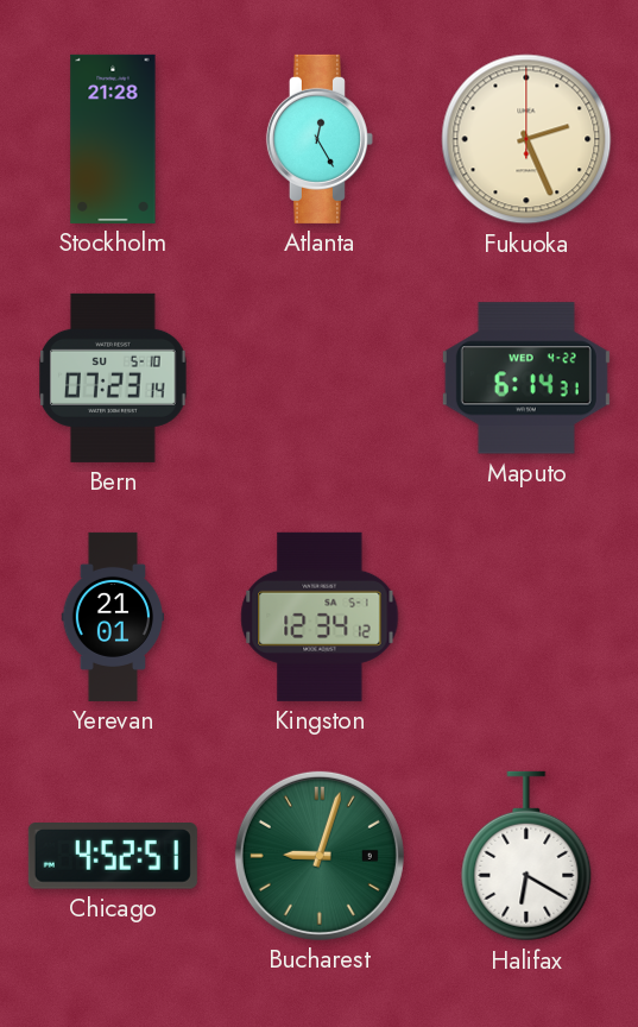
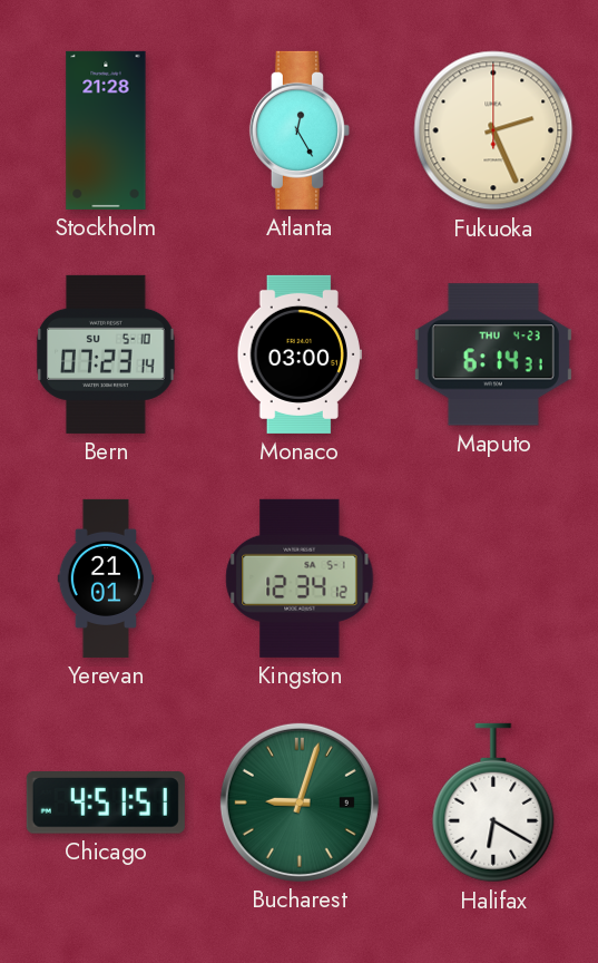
Monaco: none -> 03:00 (300, 354)
Maputo date: WED 4-22 -> THU 4-23 (493, 354)
Chicago: 4:52 -> 4:51 (106, 804)
